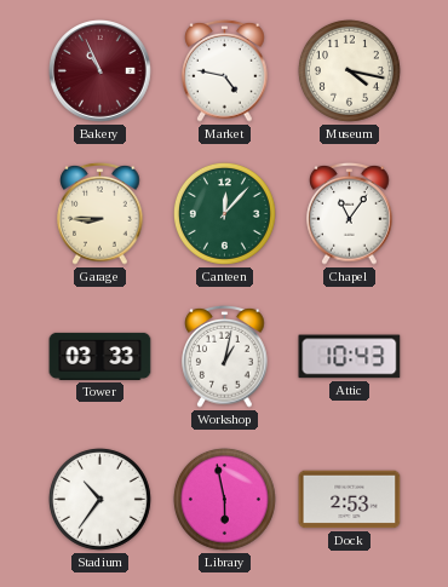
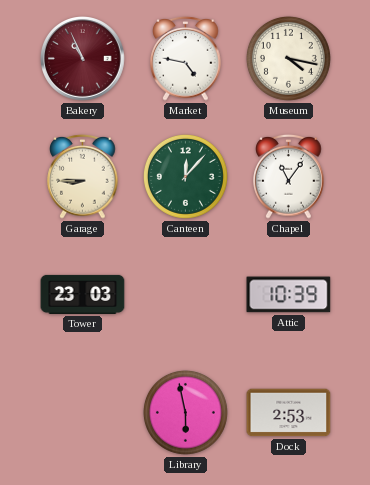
Tower: 03:33 -> 23:03 (83, 294)
Workshop: 1:02 -> none (225, 356)
Attic: 10:43 -> 10:39 (289, 295)
Stadium: 10:36 -> none (99, 499)
